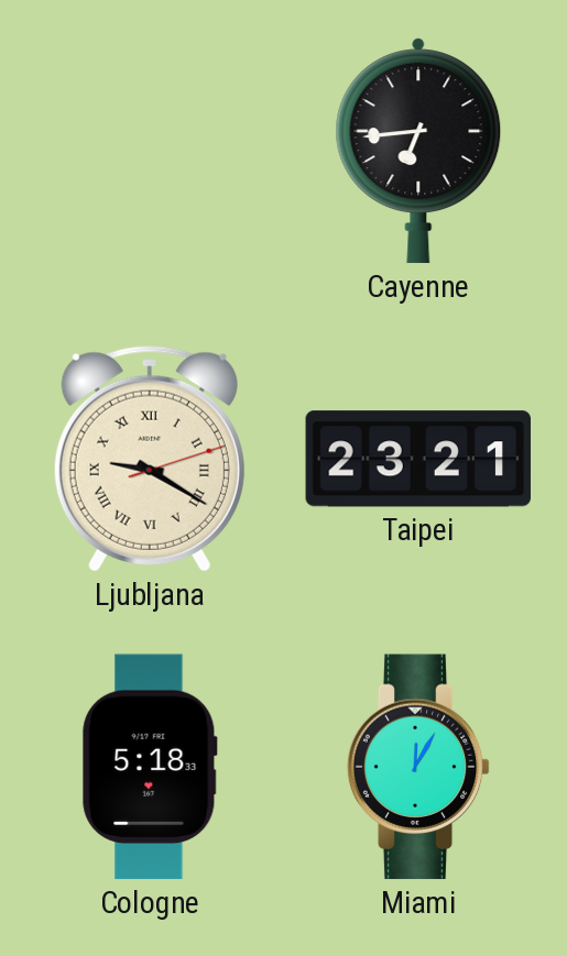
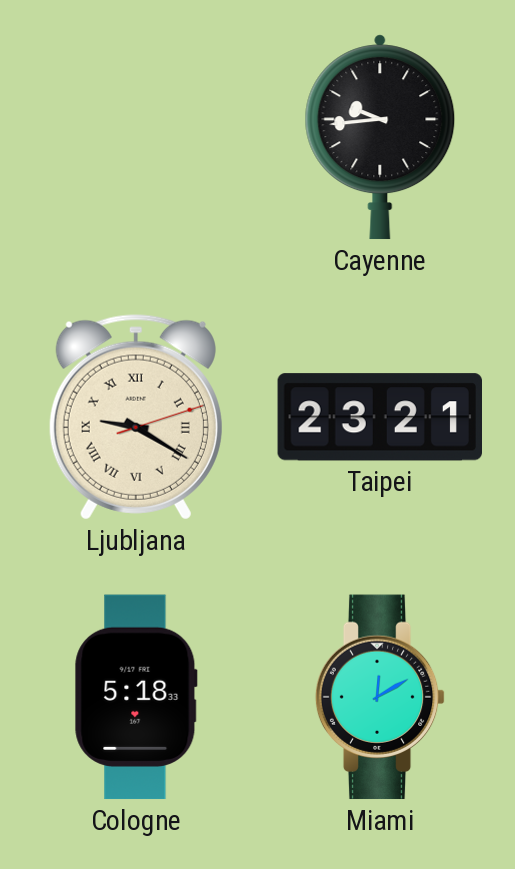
Cayenne: 6:44 -> 9:44 (380, 137)
Miami: 12:05 -> 12:10 (380, 697)
